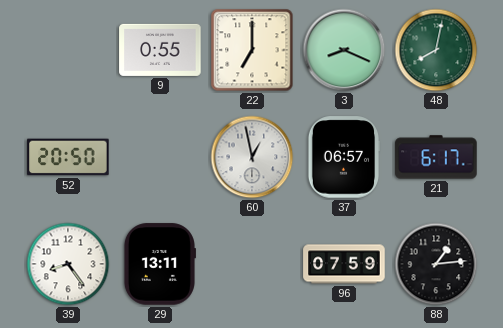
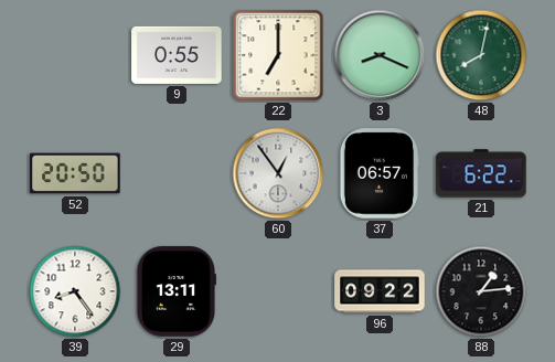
60: 12:58 -> 12:54 (278, 173)
21: 6:17 -> 6:22 (481, 173)
96: 07:59 -> 09:22 (380, 291)
